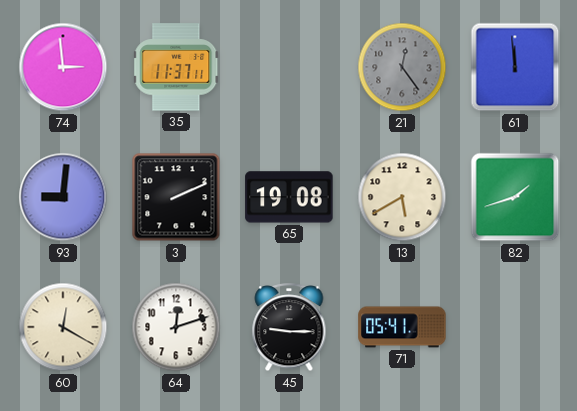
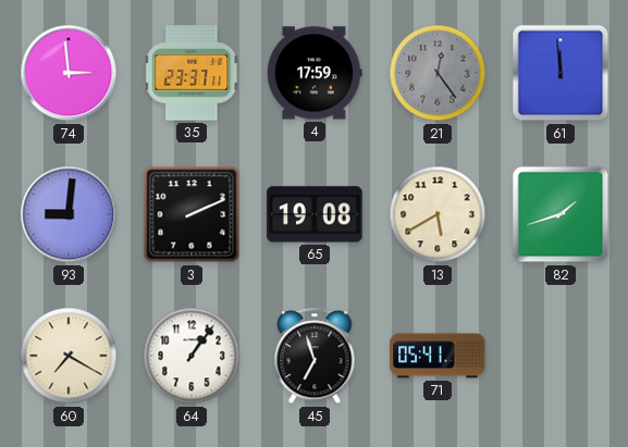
35: 11:37 -> 23:37 (193, 73)
4: none -> 17:59 (315, 73)
60: 12:20 -> 7:20 (69, 356)
64: 12:12 -> 1:06 (192, 356)
45: 9:15 -> 6:57 (315, 357)
